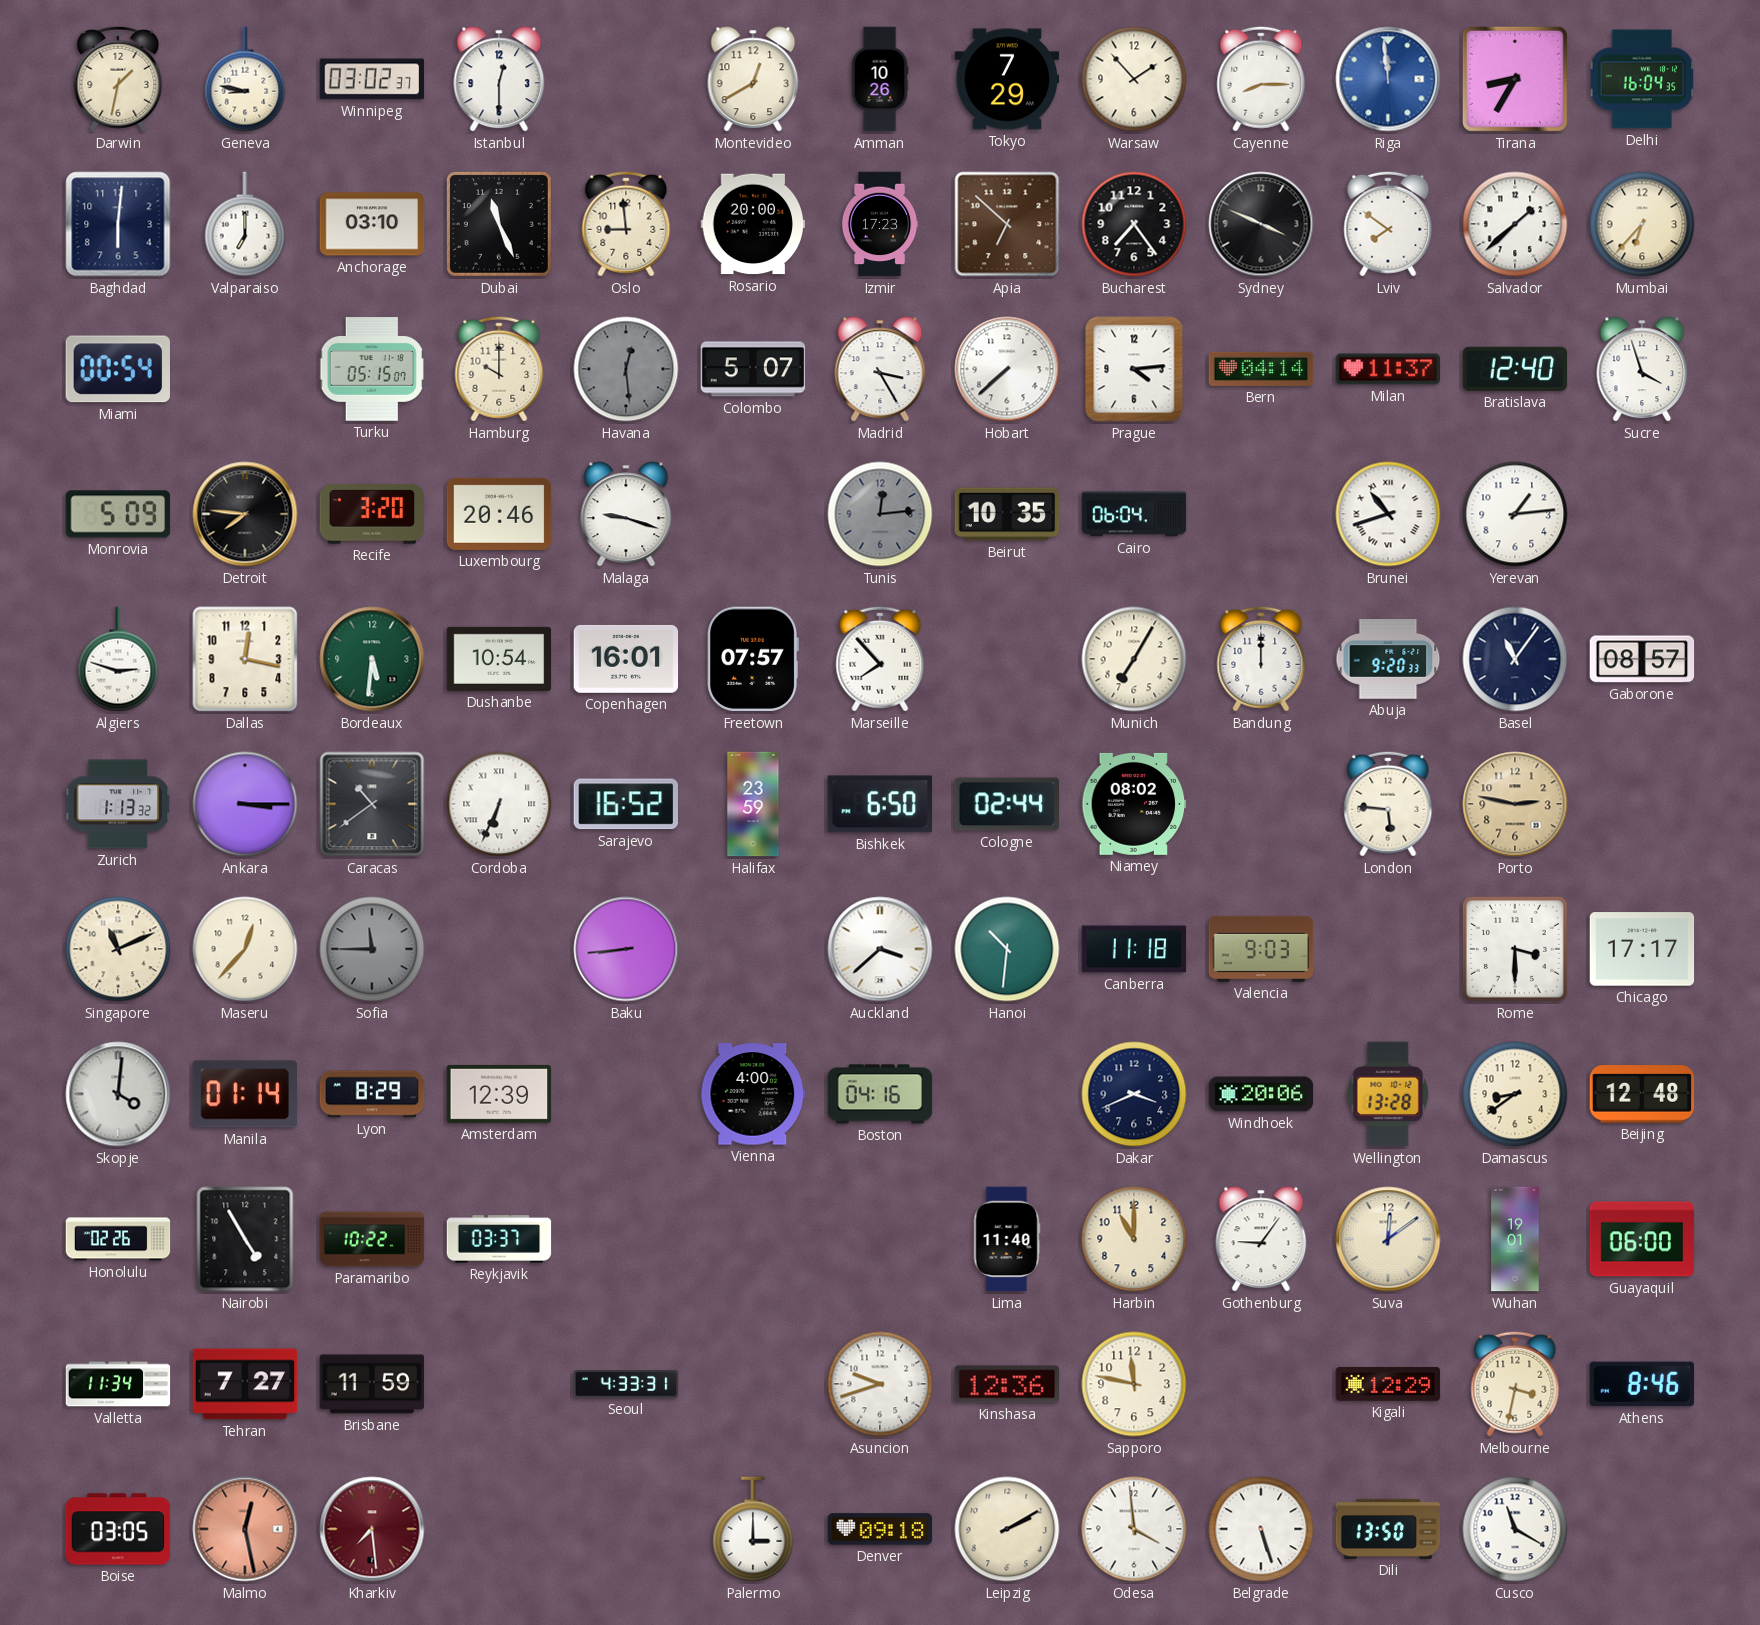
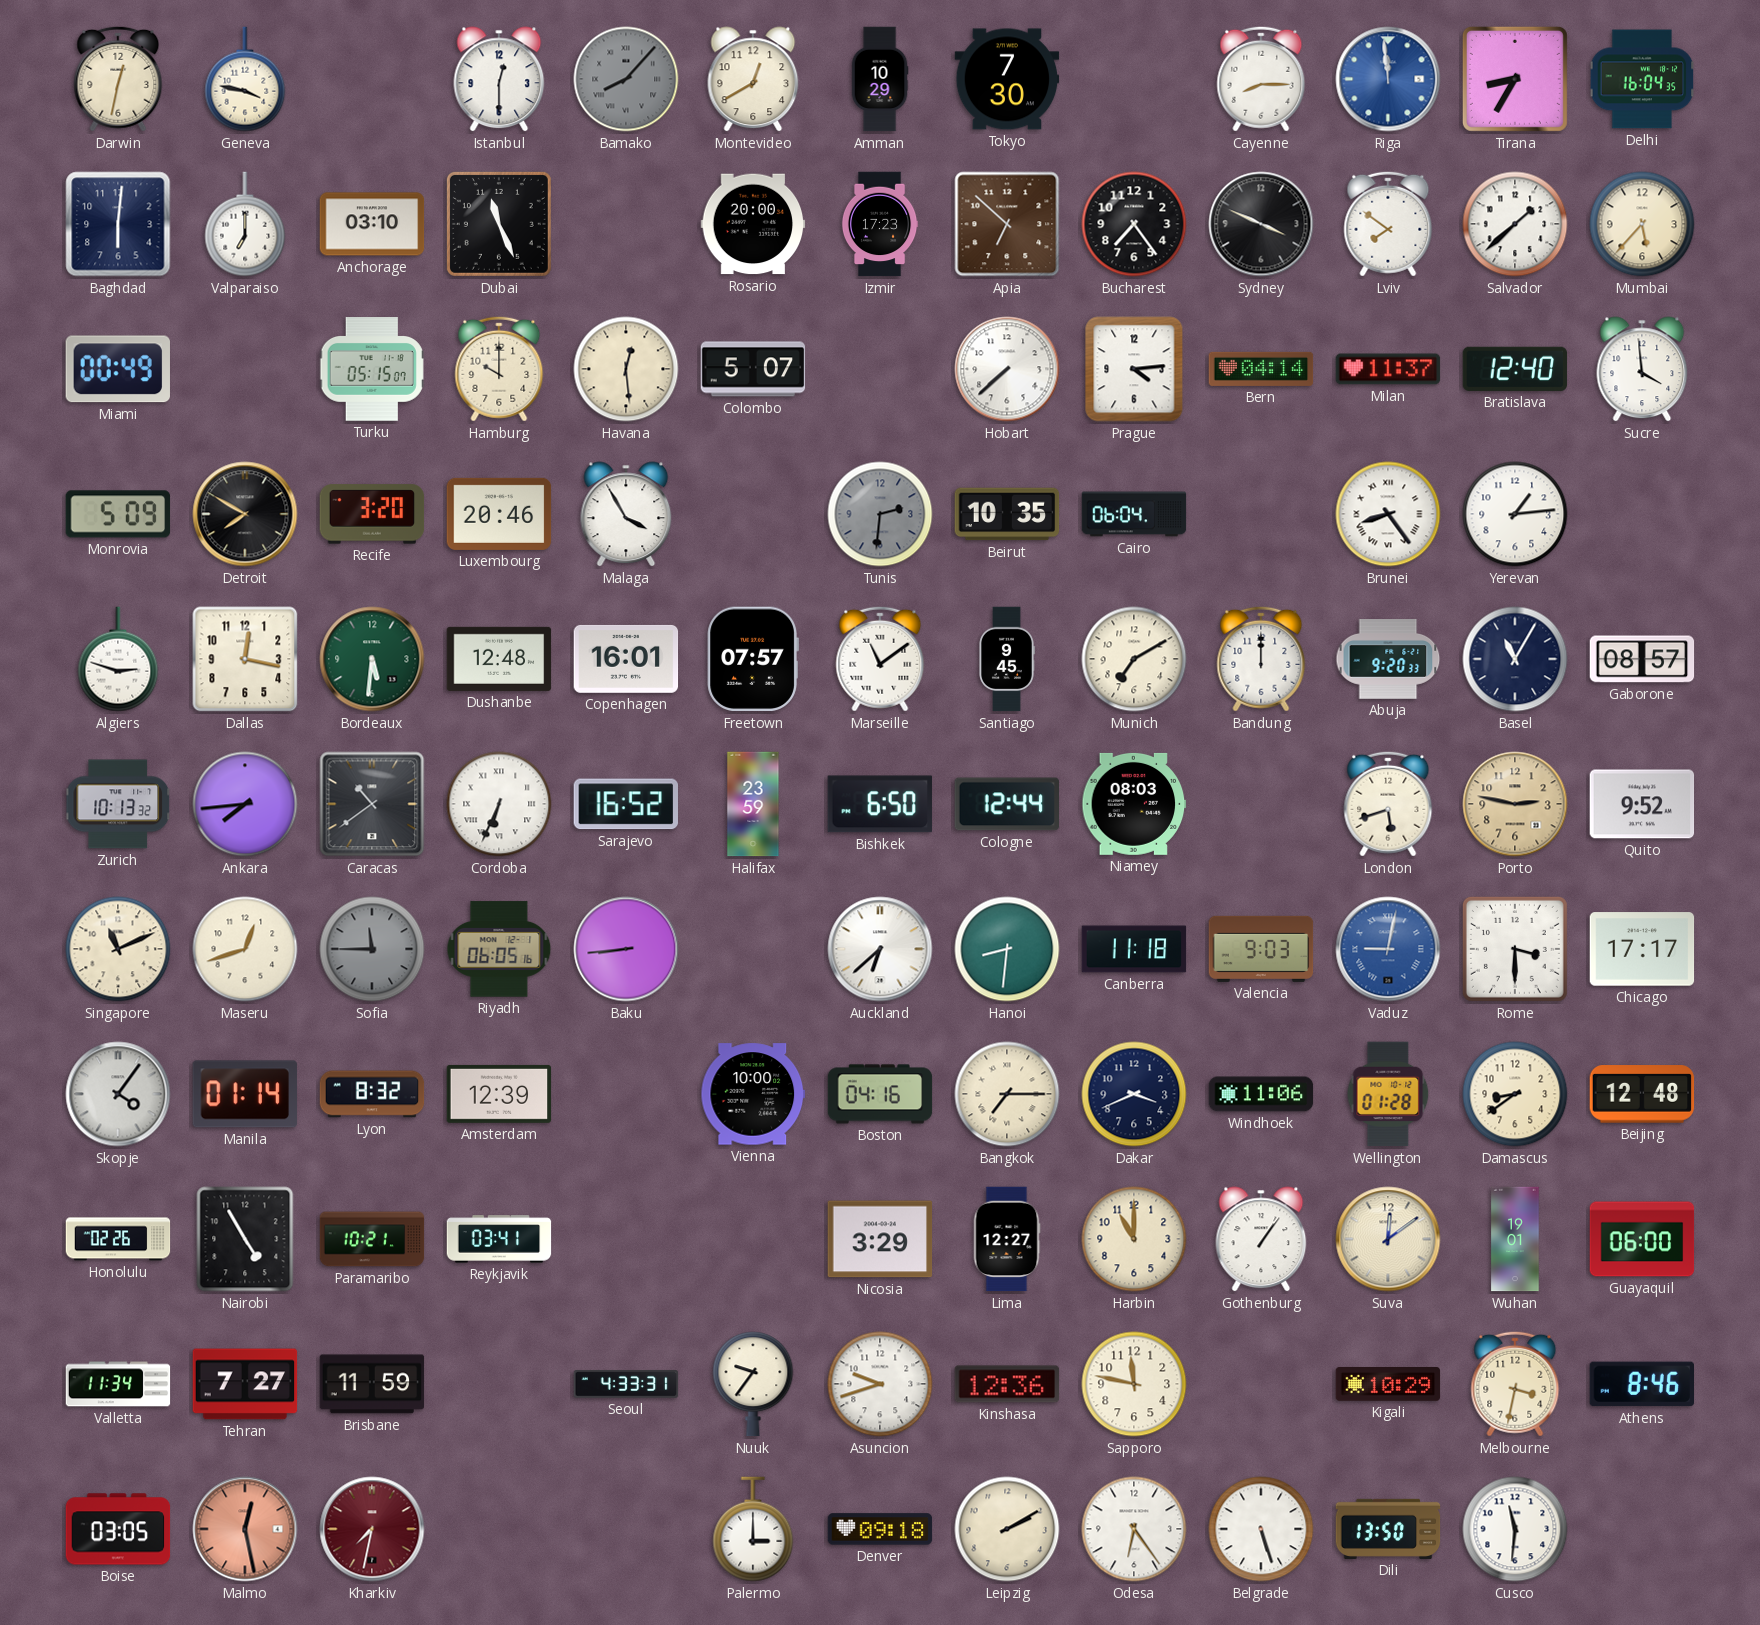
Darwin: 1:32 -> 12:32 (118, 79)
Geneva: 8:47 -> 3:47 (245, 79)
Winnipeg: 03:02 -> none (372, 79)
Bamako: none -> 8:07 (626, 79)
Amman: 10:26 -> 10:29 (880, 79)
Tokyo: 7:29 -> 7:30 (1007, 79)
Warsaw: 1:53 -> none (1134, 79)
Oslo: 8:59 -> none (626, 224)
Mumbai: 6:37 -> 5:37 (1642, 224)
Miami: 00:54 -> 00:49 (118, 369)
Havana dial: grey -> cream (626, 369)
Madrid: 3:25 -> none (880, 369)
Sucre: 3:57 -> 3:59 (1642, 369)
Detroit: 7:46 -> 7:50 (245, 514)
Malaga: 9:18 -> 3:55 (626, 514)
Tunis: 12:14 -> 2:31 (880, 514)
Brunei: 10:42 -> 8:24 (1388, 514)
Dushanbe: 10:54 -> 12:48 (499, 659)
Marseille: 7:53 -> 11:09 (880, 659)
Santiago: none -> 9:45 (1007, 659)
Munich: 7:05 -> 7:10 (1134, 659)
Basel: 11:06 -> 11:05 (1515, 659)
Zurich: 1:13 -> 10:13 (119, 804)
Ankara: 3:15 -> 7:44 (245, 804)
Cologne: 02:44 -> 12:44 (1007, 804)
Niamey: 08:02 -> 08:03 (1134, 804)
London: 5:46 -> 5:42 (1388, 804)
Quito: none -> 9:52 (1642, 804)
Maseru: 12:37 -> 12:42 (245, 949)
Riyadh: none -> 06:05 (499, 949)
Auckland: 3:38 -> 6:38 (880, 949)
Hanoi: 10:31 -> 8:31 (1007, 949)
Vaduz: none -> 9:02 (1388, 949)
Skopje: 4:01 -> 4:06 (118, 1094)
Lyon: 8:29 -> 8:32 (372, 1094)
Vienna: 4:00 -> 10:00 (753, 1094)
Bangkok: none -> 7:15 (1007, 1094)
Windhoek: 20:06 -> 11:06 (1261, 1094)
Wellington: 13:28 -> 01:28 (1388, 1094)
Paramaribo: 10:22 -> 10:21 (372, 1239)
Reykjavik: 03:37 -> 03:41 (499, 1239)
Nicosia: none -> 3:29 (880, 1239)
Lima: 11:40 -> 12:27 (1007, 1239)
Gothenburg: 9:06 -> 1:06 (1261, 1239)
Nuuk: none -> 9:36 (753, 1384)
Kigali: 12:29 -> 10:29 (1388, 1385)
Kharkiv: 7:29 -> 7:32 (372, 1529)
Odesa: 3:59 -> 6:24 (1134, 1529)
Cusco: 11:20 -> 11:31 (1515, 1529)
